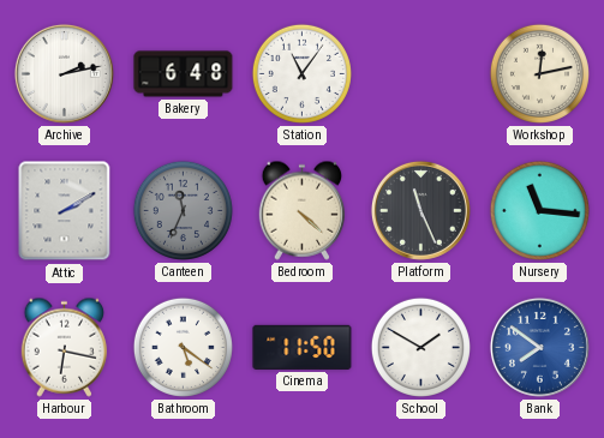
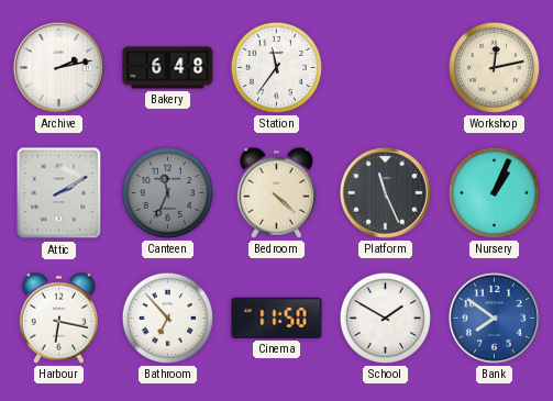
Station: 11:06 -> 11:36 (276, 67)
Nursery: 11:16 -> 1:04 (494, 192)
Bathroom: 5:21 -> 6:53 (167, 318)
